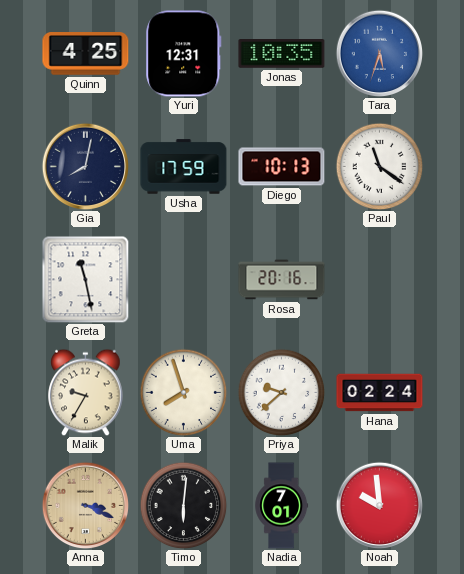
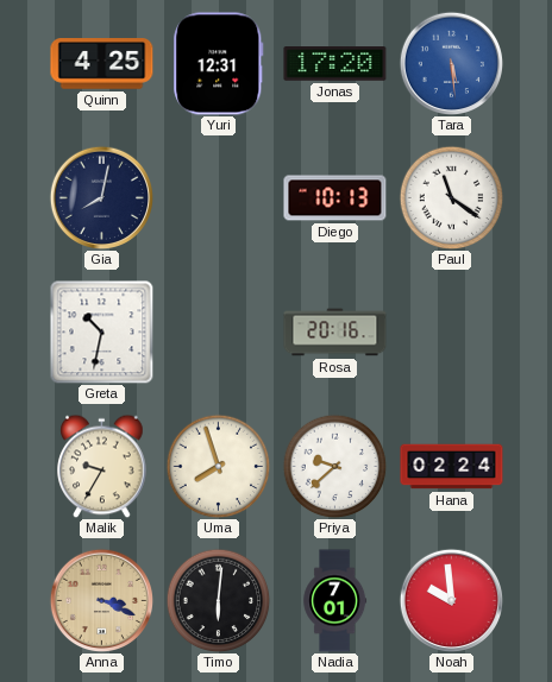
Jonas: 10:35 -> 17:20 (335, 64)
Tara: 5:33 -> 5:29 (451, 63)
Usha: 17:59 -> none (184, 167)
Greta: 11:28 -> 10:32 (101, 331)
